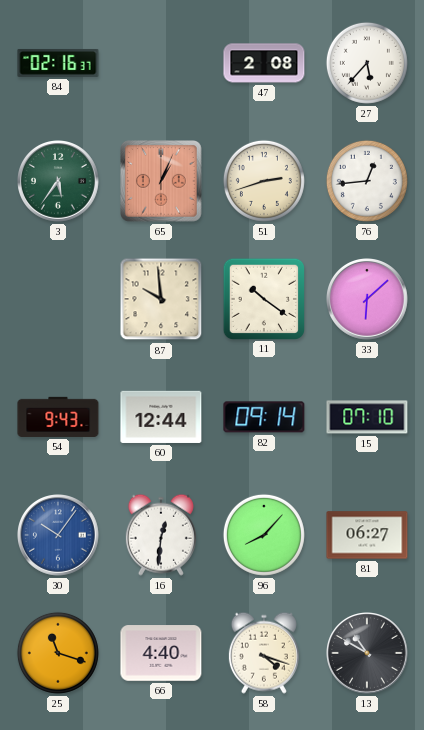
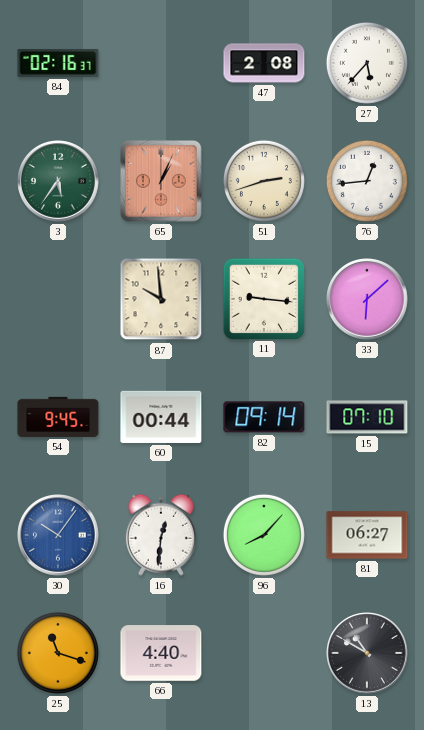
11: 10:21 -> 9:16 (263, 298)
54: 9:43 -> 9:45 (58, 417)
60: 12:44 -> 00:44 (161, 417)
58: 4:18 -> none (264, 653)
